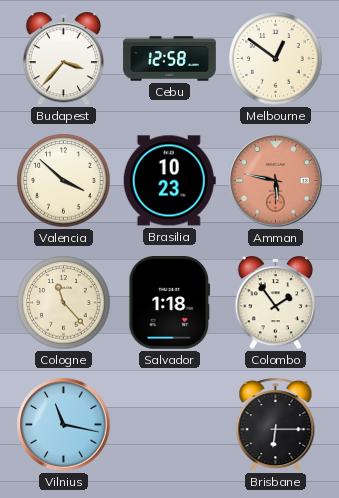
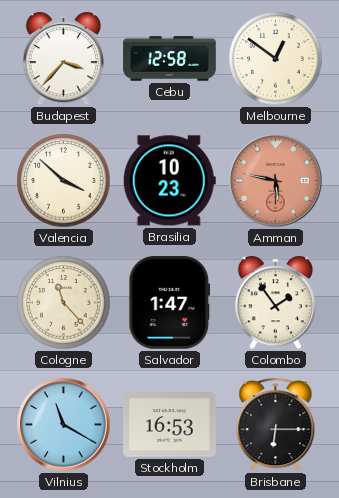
Salvador: 1:18 -> 1:47 (170, 303)
Vilnius: 11:17 -> 11:20 (64, 425)
Stockholm: none -> 16:53 (170, 425)
